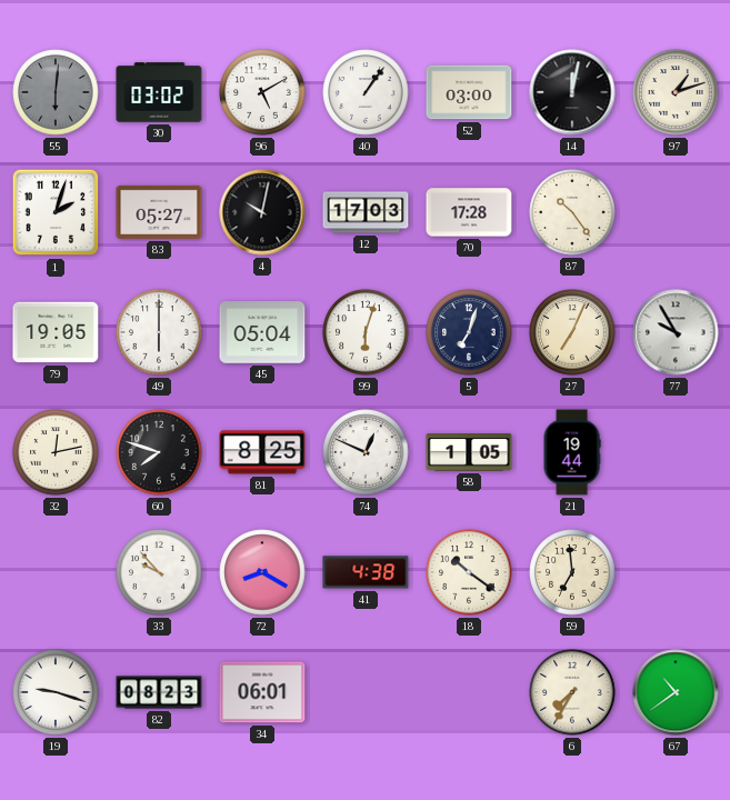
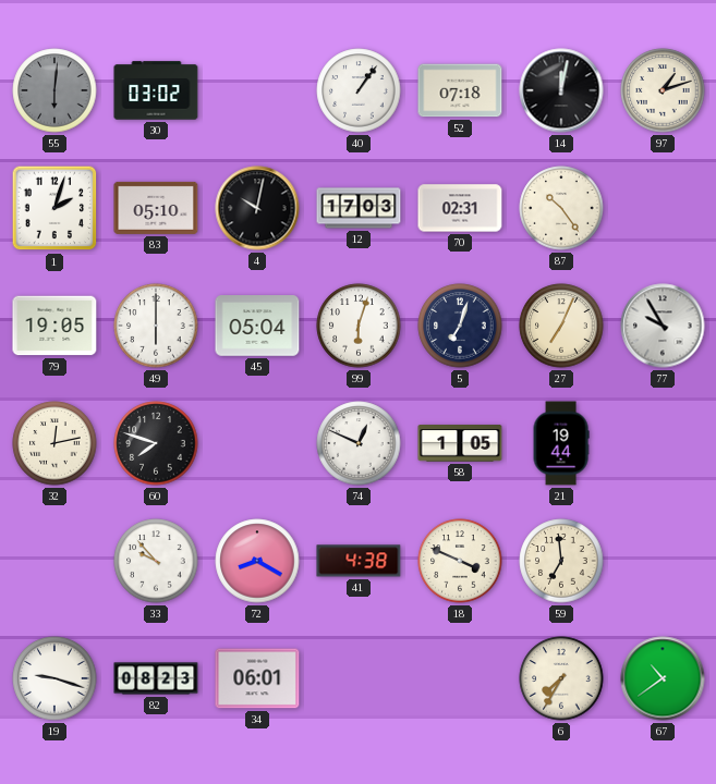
96: 5:10 -> none (262, 92)
52: 03:00 -> 07:18 (460, 90)
83: 05:27 -> 05:10 (156, 208)
70: 17:28 -> 02:31 (460, 208)
81: 8:25 -> none (262, 452)
18: 10:21 -> 3:49 (460, 561)
